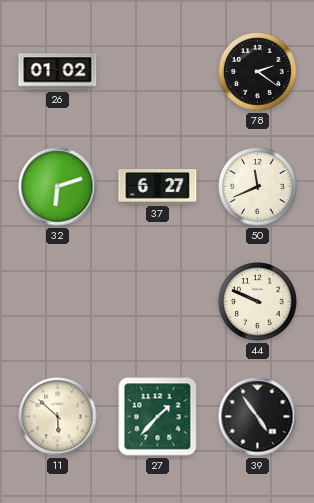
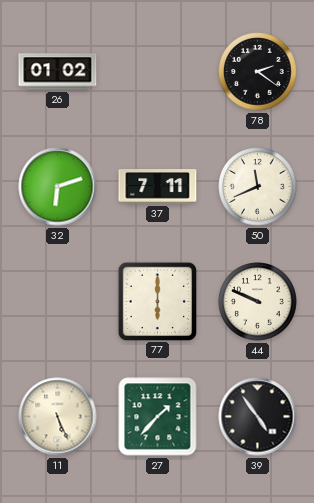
37: 6:27 -> 7:11 (158, 187)
77: none -> 6:00 (157, 301)
11: 5:52 -> 5:26 (58, 417)
